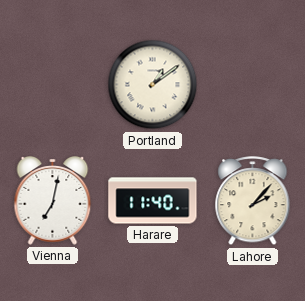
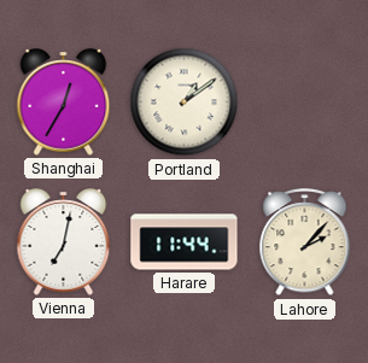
Shanghai: none -> 12:35 (64, 103)
Harare: 11:40 -> 11:44 (185, 242)
